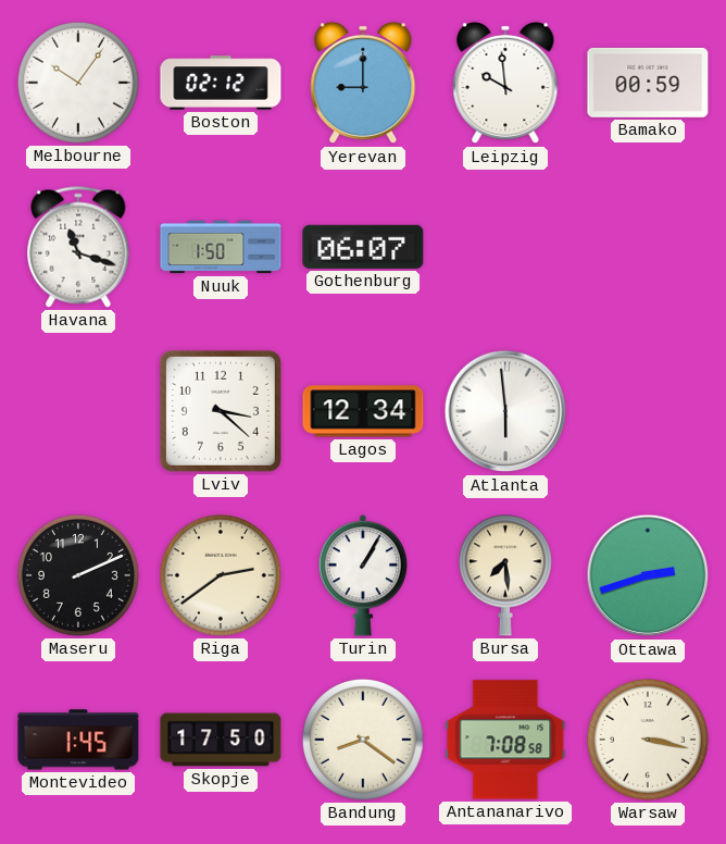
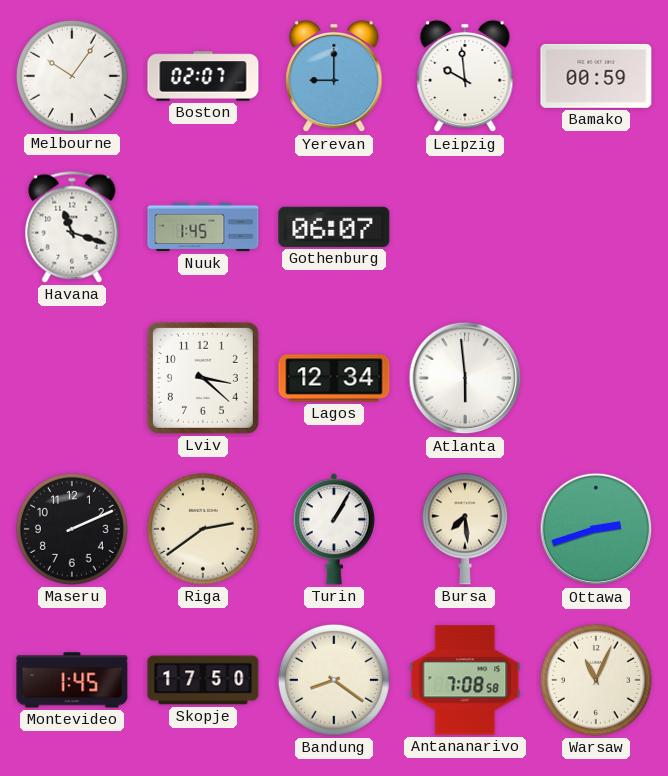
Boston: 02:12 -> 02:07 (203, 76)
Nuuk: 1:50 -> 1:45 (203, 227)
Warsaw: 3:17 -> 11:04 (596, 680)
